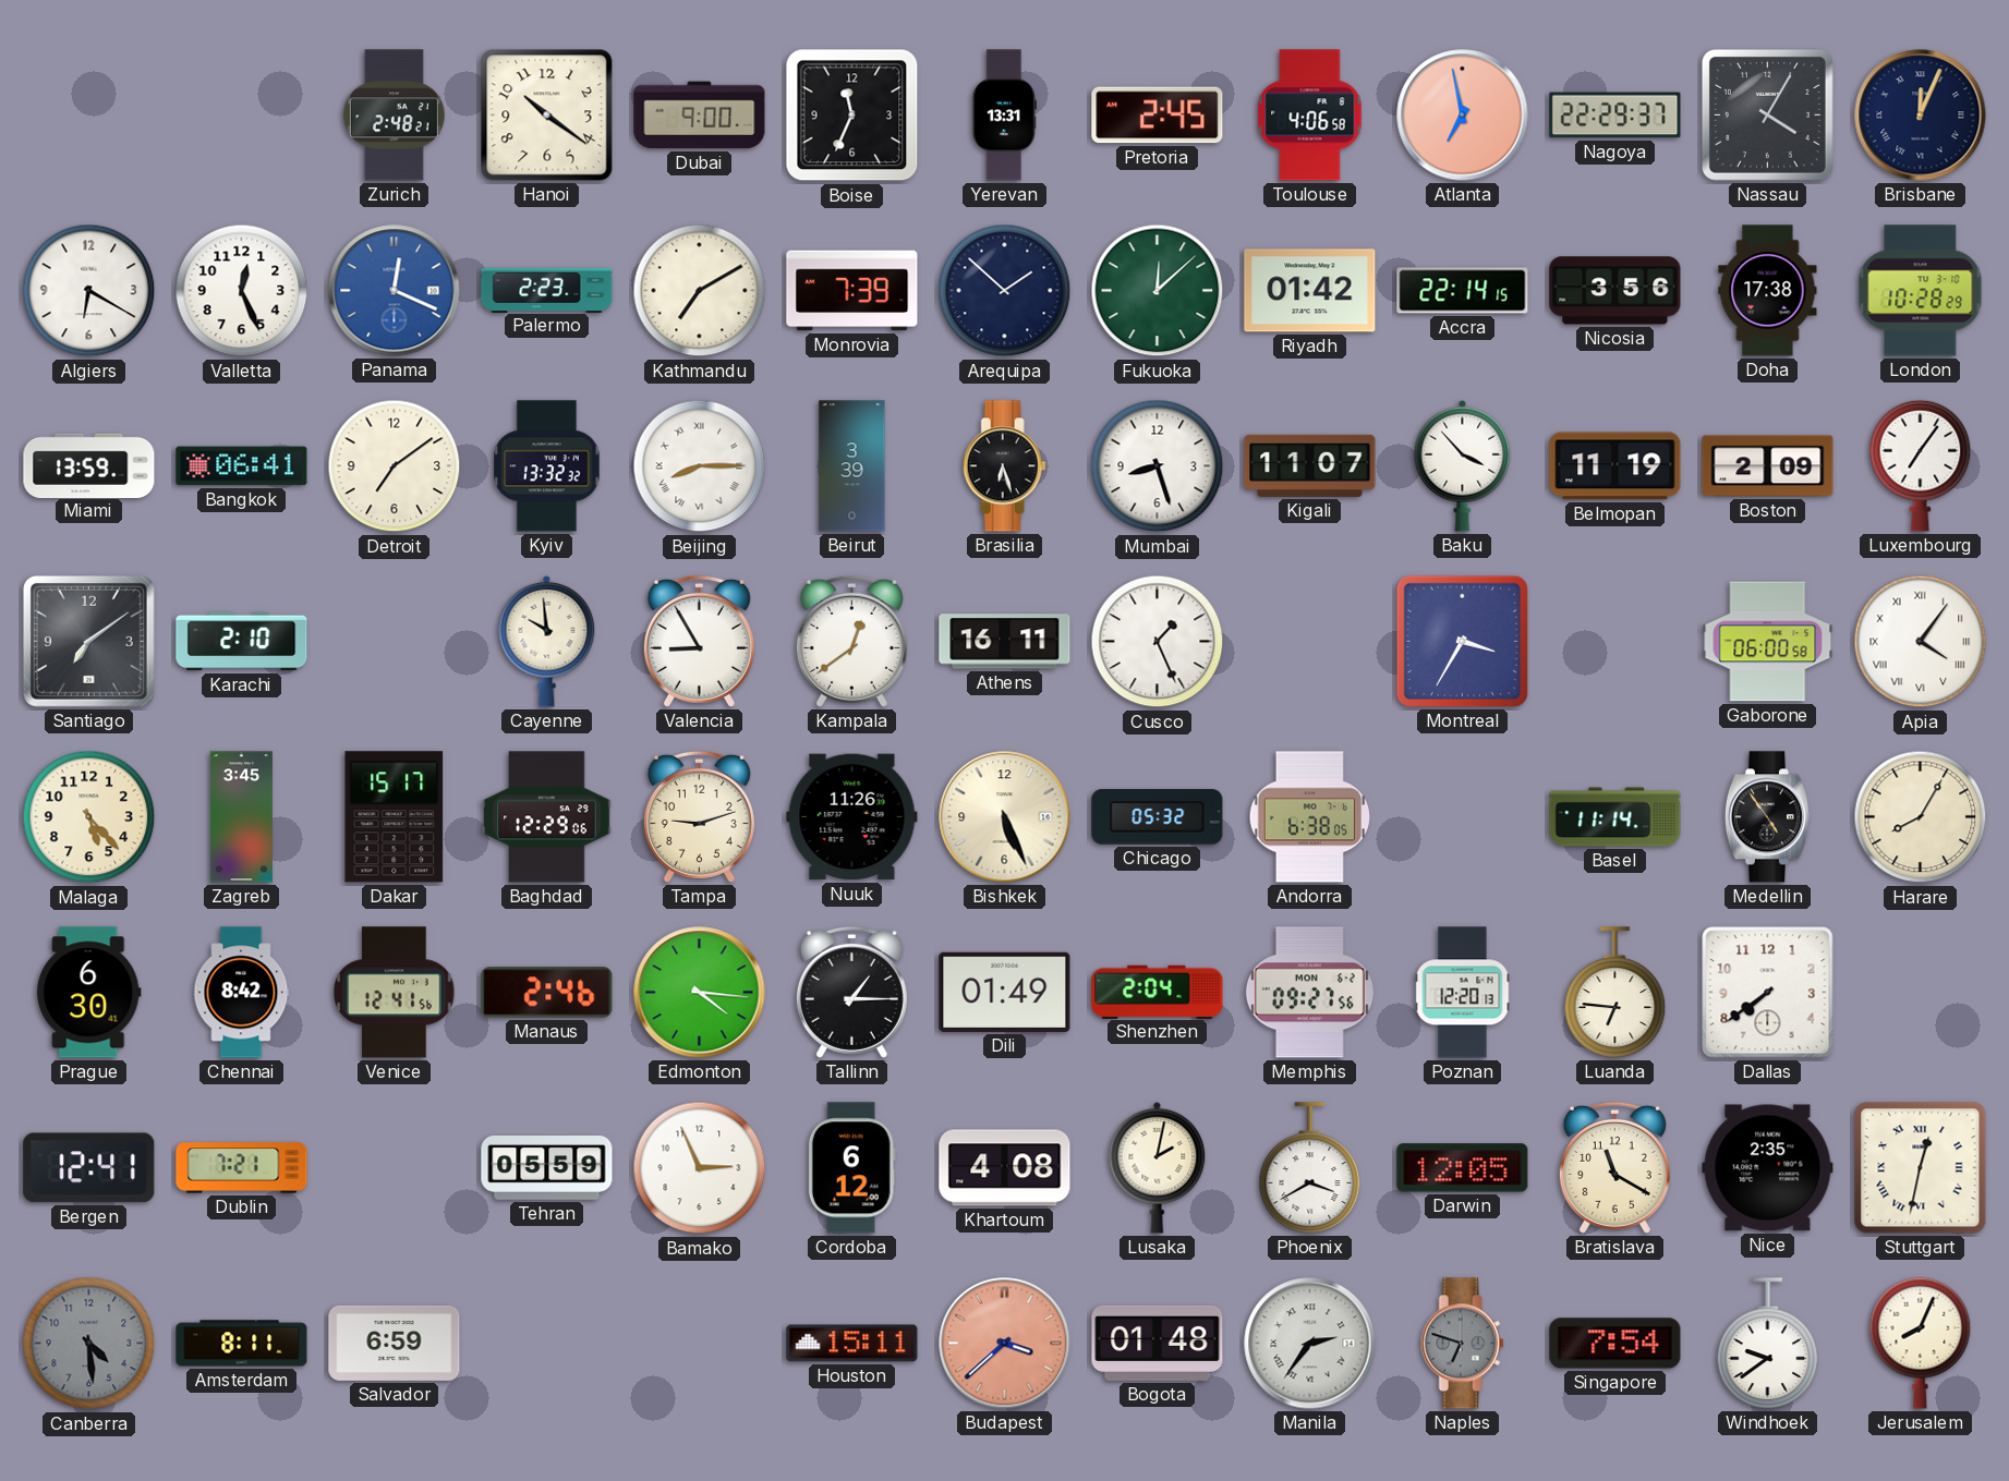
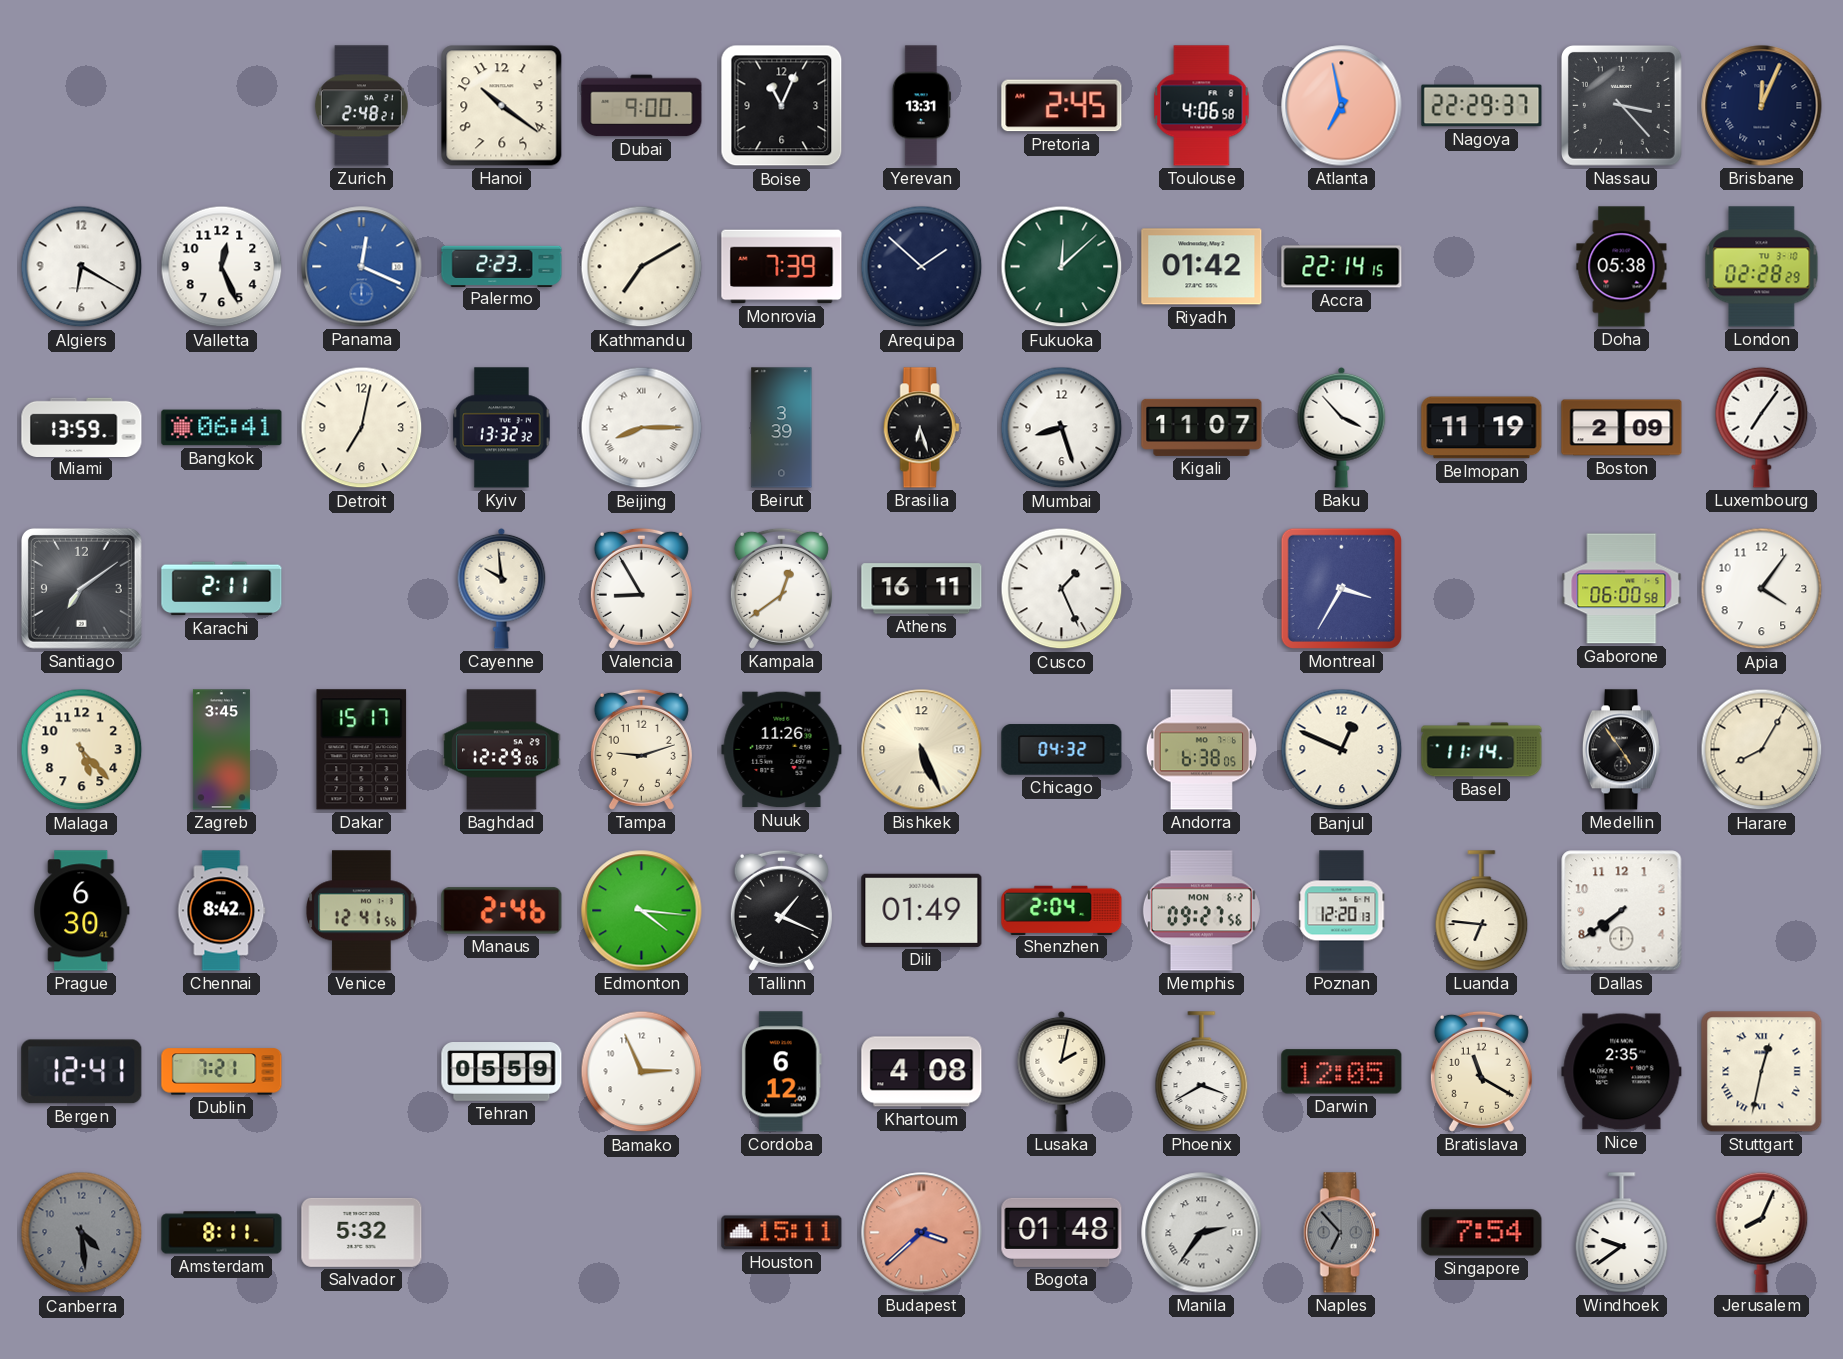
Boise: 11:34 -> 11:04 (782, 106)
Nassau: 4:05 -> 3:23 (1621, 105)
Nicosia: 3:56 -> none (1615, 291)
Doha: 17:38 -> 05:38 (1622, 267)
London: 10:28 -> 02:28 (1762, 267)
Detroit: 7:09 -> 7:02 (362, 428)
Karachi: 2:10 -> 2:11 (222, 589)
Apia numerals: Roman -> Arabic (1762, 589)
Chicago: 05:32 -> 04:32 (1062, 750)
Banjul: none -> 12:49 (1342, 750)
Tallinn: 1:15 -> 1:19 (781, 910)
Salvador: 6:59 -> 5:32 (362, 1232)
Naples: 6:48 -> 6:53 (1341, 1233)
